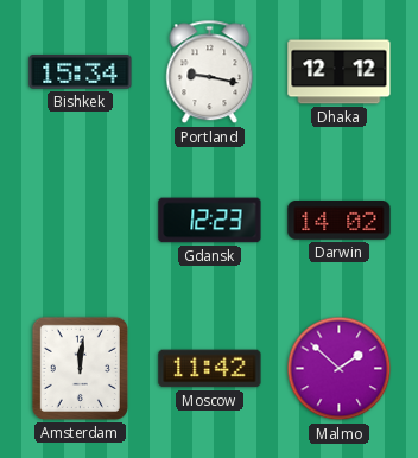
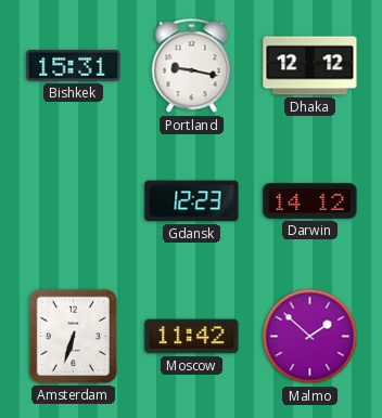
Bishkek: 15:34 -> 15:31 (74, 66)
Darwin: 14:02 -> 14:12 (310, 200)
Amsterdam: 12:01 -> 6:33 (73, 336)
